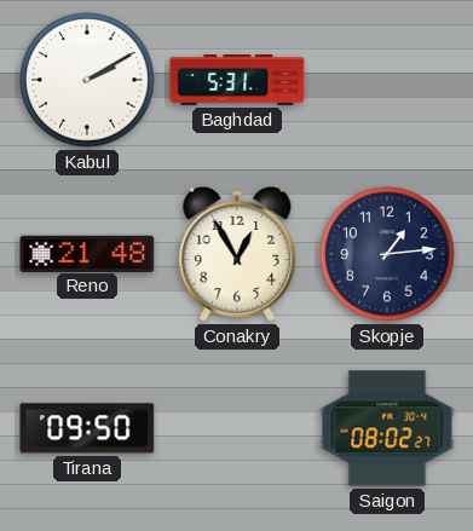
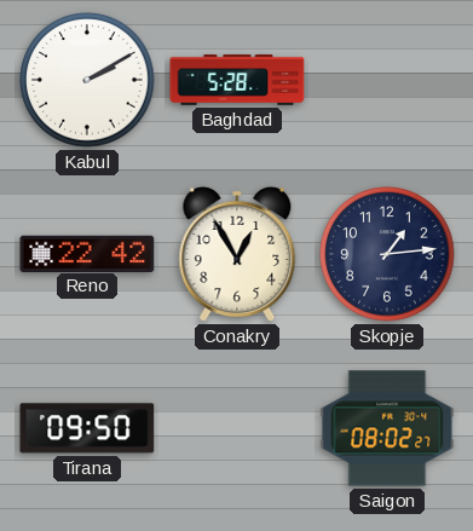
Baghdad: 5:31 -> 5:28 (237, 81)
Reno: 21:48 -> 22:42 (87, 253)
